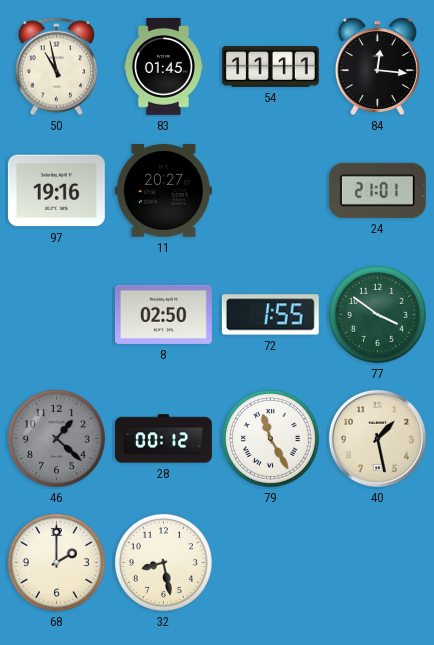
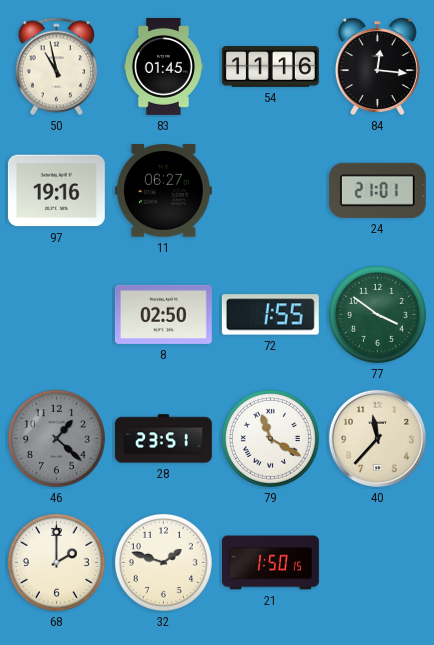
54: 11:11 -> 11:16 (270, 67)
11: 20:27 -> 06:27 (163, 191)
28: 00:12 -> 23:51 (163, 439)
79: 11:25 -> 11:20 (270, 438)
40: 1:28 -> 11:37 (377, 438)
32: 8:28 -> 1:48 (163, 562)
21: none -> 1:50 (271, 563)
